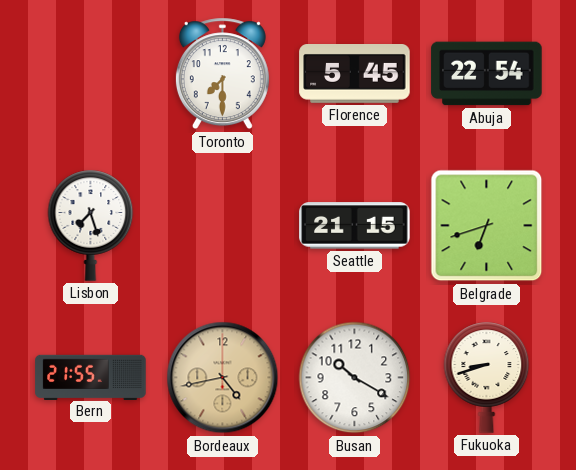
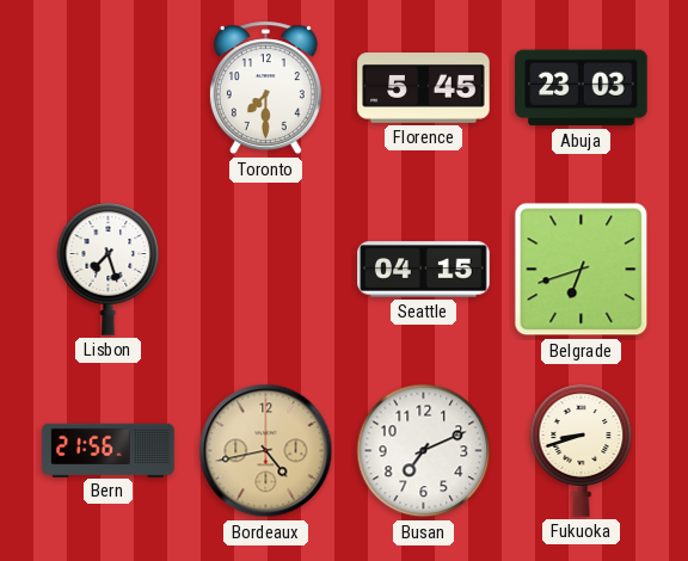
Abuja: 22:54 -> 23:03 (582, 88)
Seattle: 21:15 -> 04:15 (424, 270)
Bern: 21:55 -> 21:56 (109, 450)
Busan: 10:20 -> 7:11 (424, 451)
